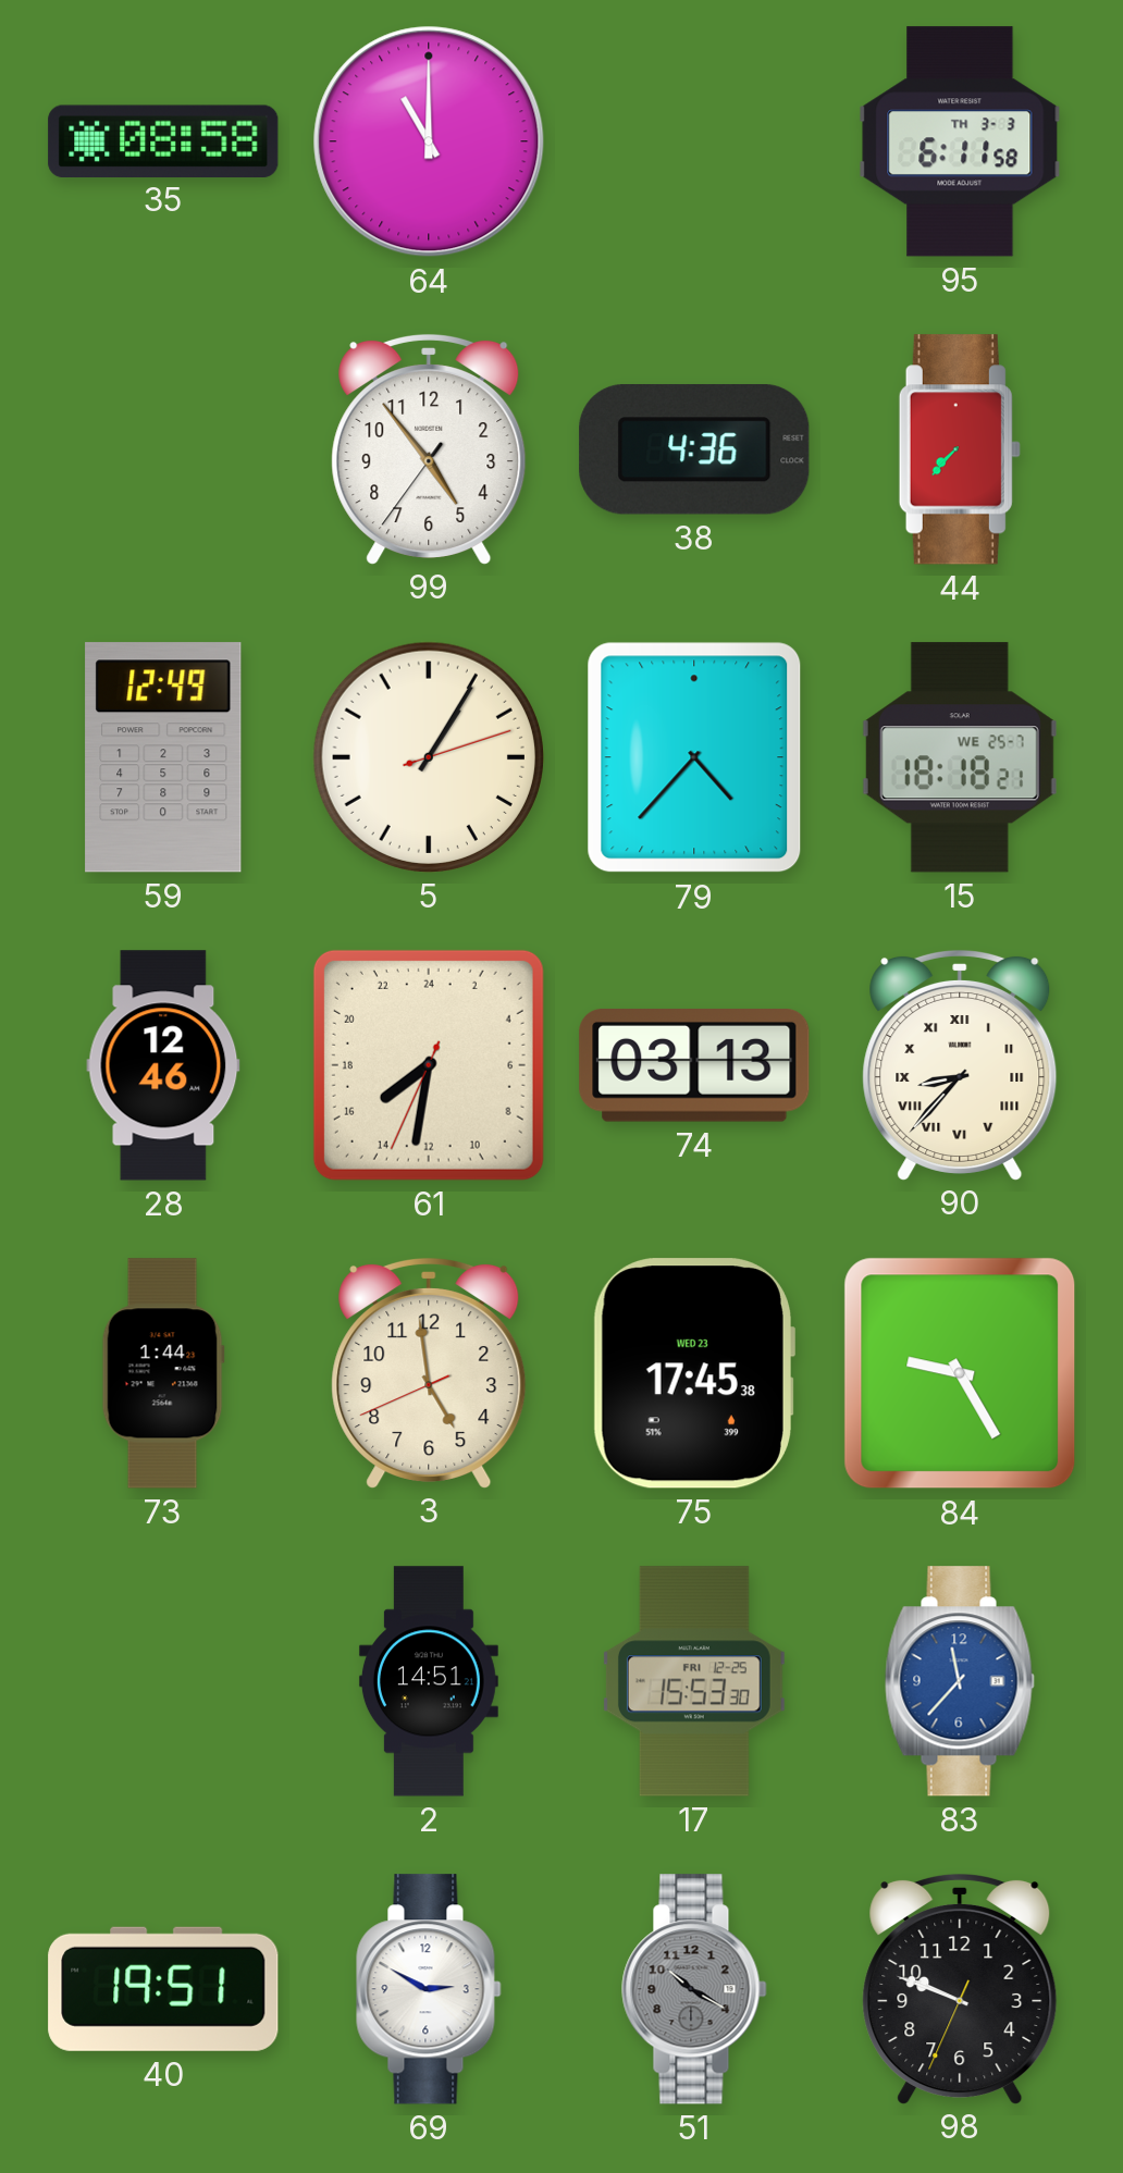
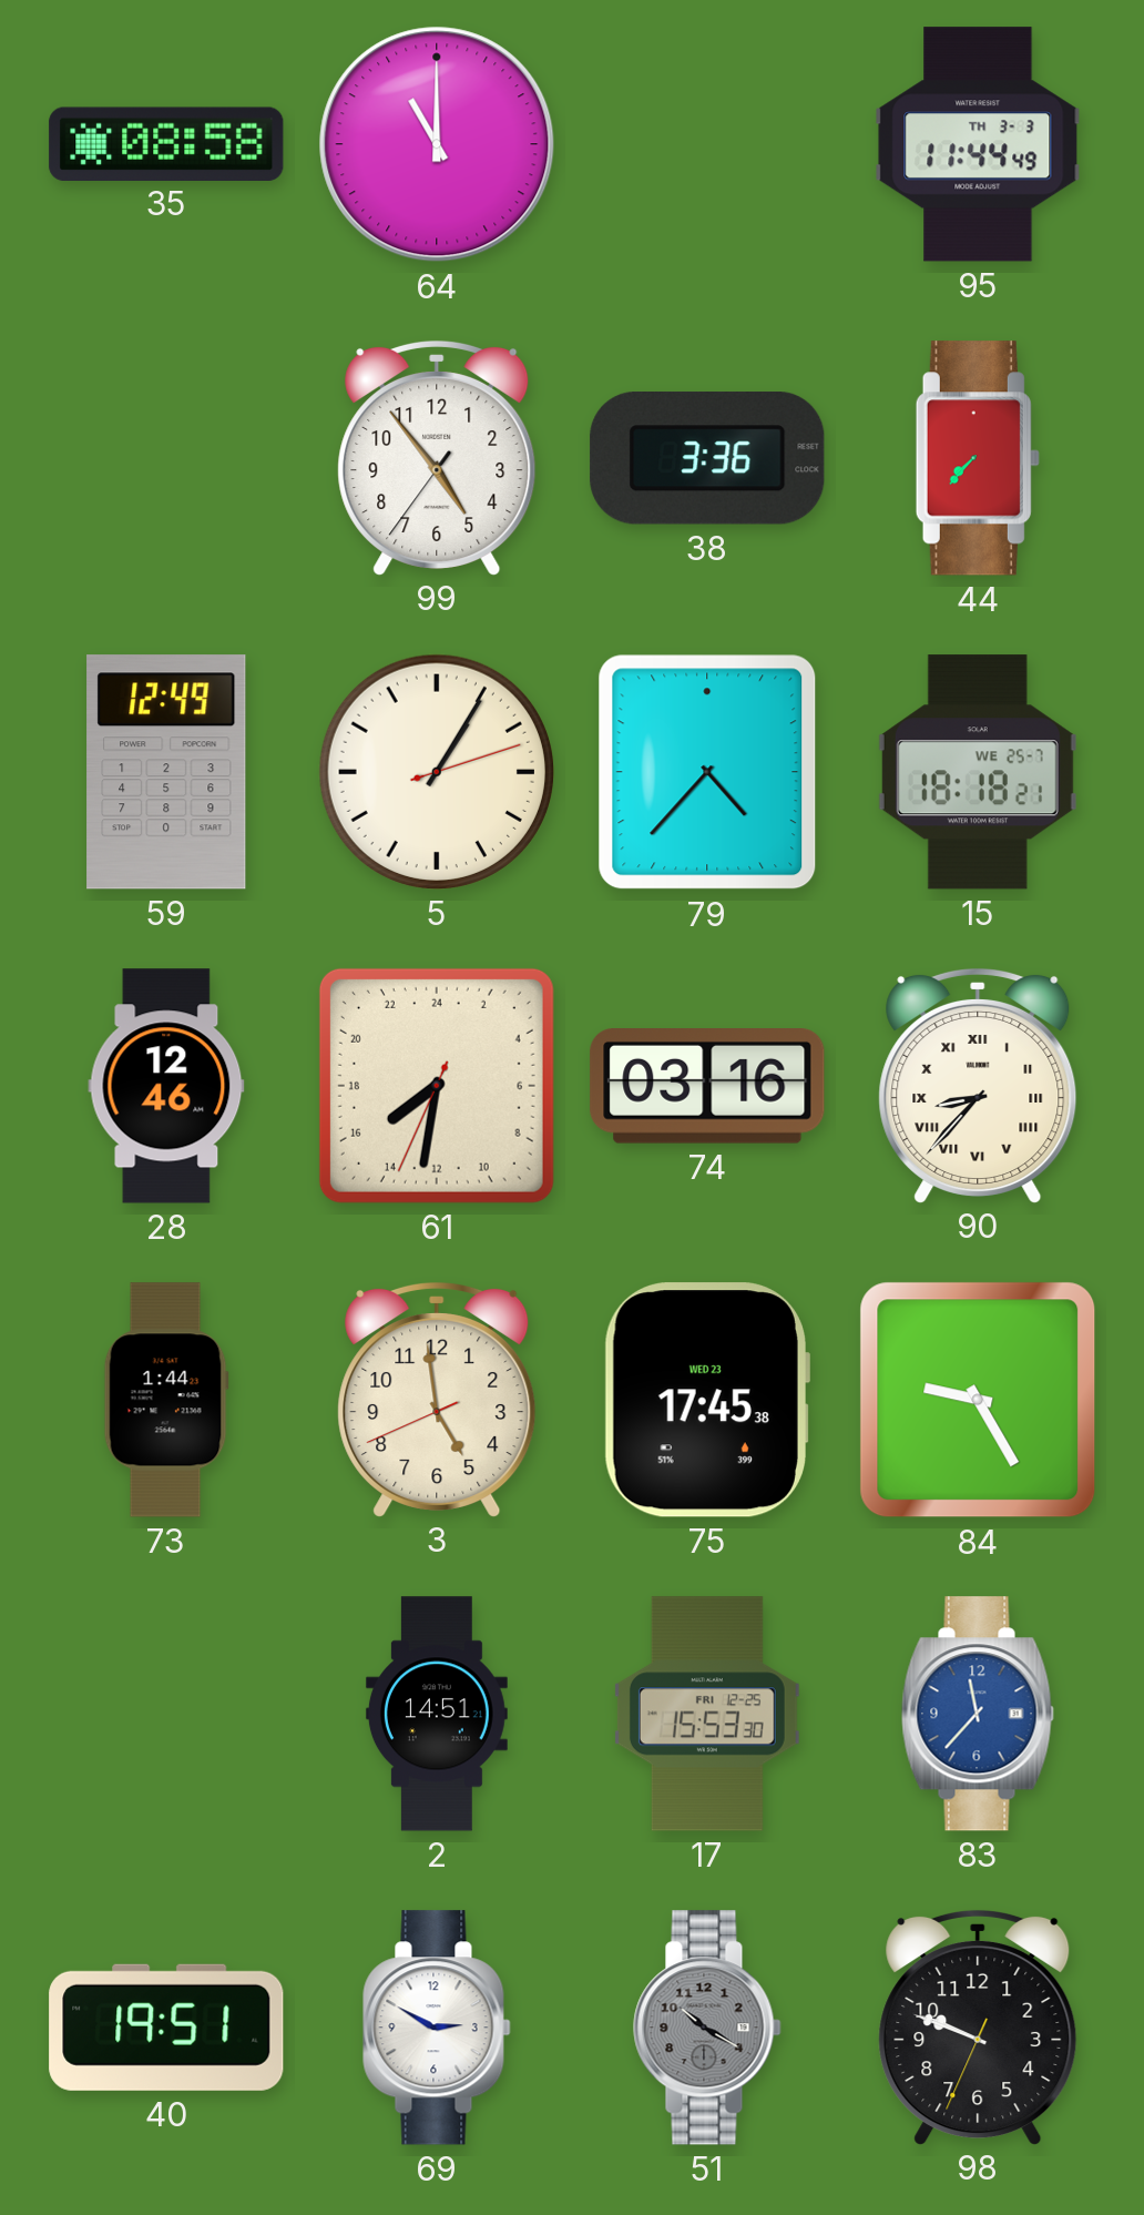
95: 6:11 -> 11:44 (978, 144)
38: 4:36 -> 3:36 (707, 458)
74: 03:13 -> 03:16 (707, 1087)
